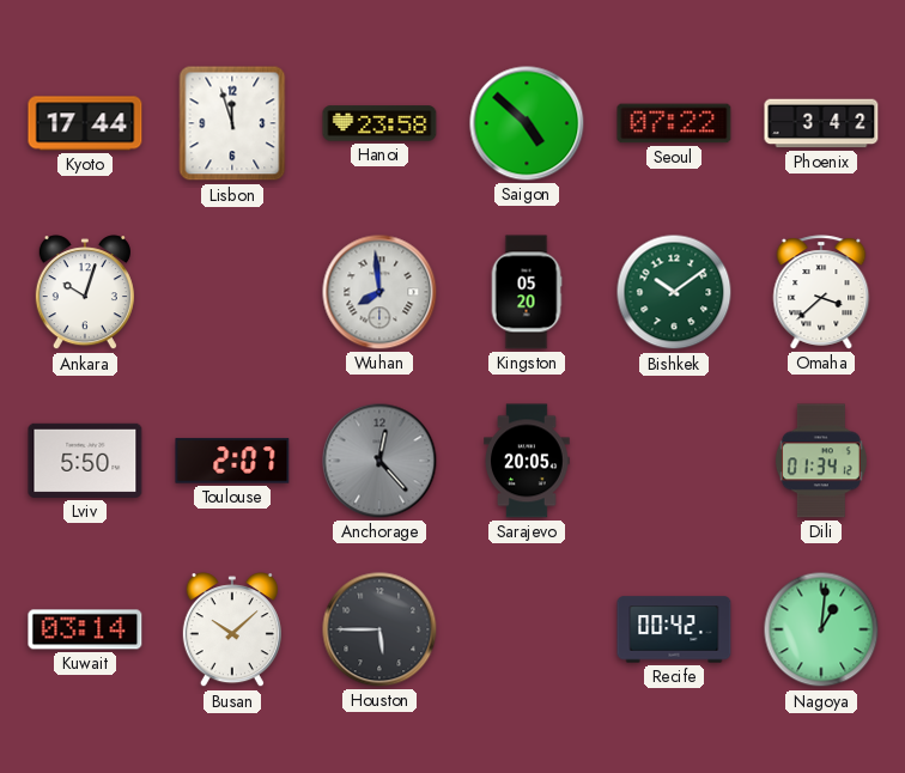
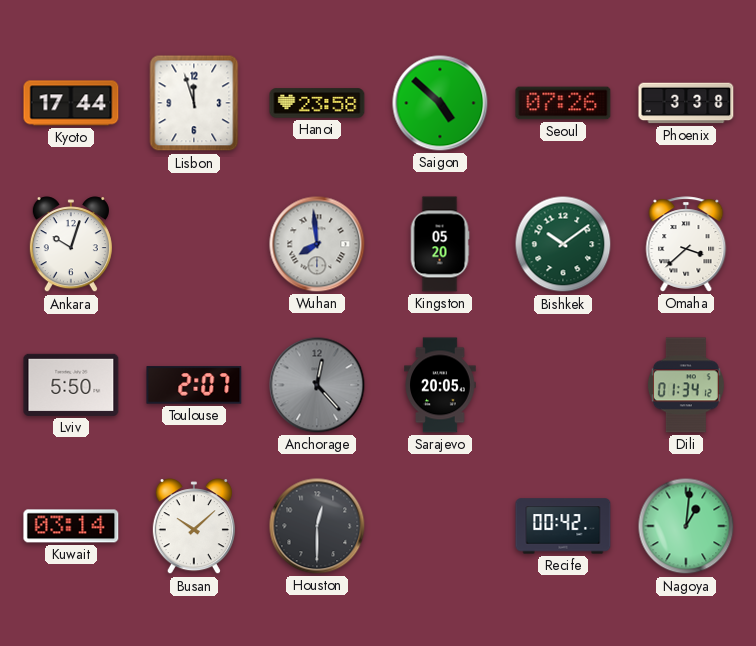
Seoul: 07:22 -> 07:26 (563, 103)
Phoenix: 3:42 -> 3:38 (686, 103)
Houston: 5:45 -> 12:30 (317, 526)
